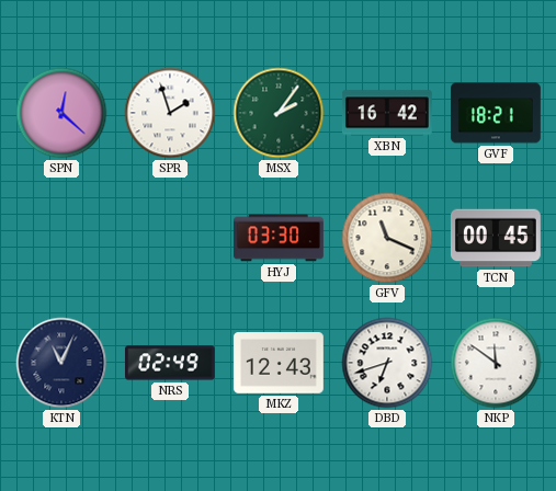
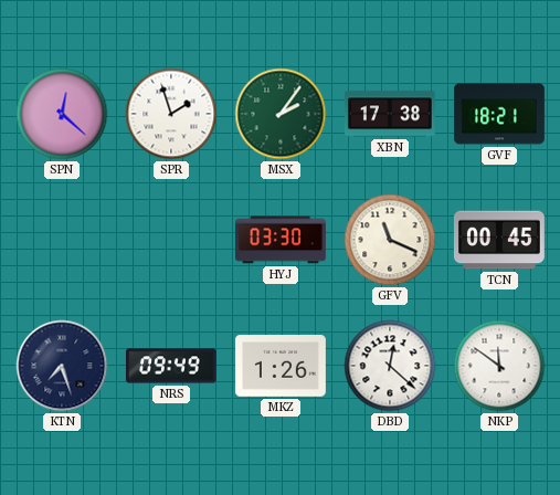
XBN: 16:42 -> 17:38 (390, 114)
KTN: 11:04 -> 7:27 (62, 366)
NRS: 02:49 -> 09:49 (171, 366)
MKZ: 12:43 -> 1:26 (281, 367)
DBD: 6:42 -> 12:22 (390, 366)
